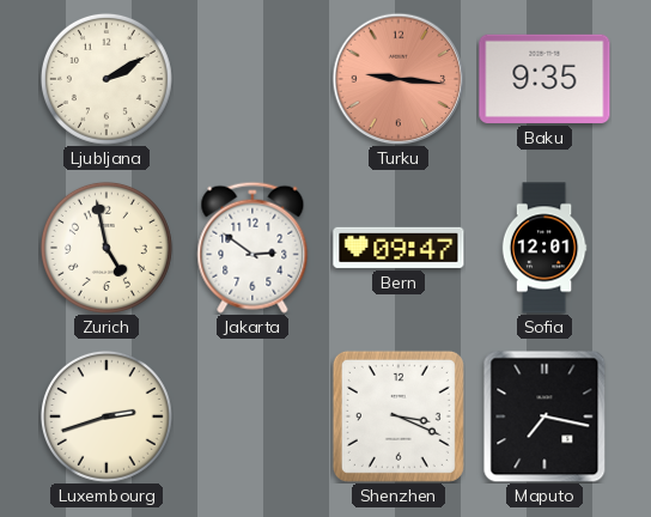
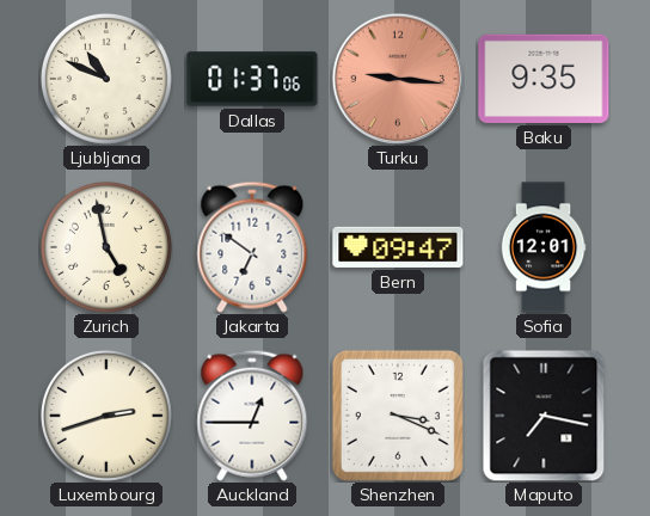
Ljubljana: 2:10 -> 10:49 (106, 79)
Dallas: none -> 01:37 (252, 79)
Jakarta: 2:51 -> 6:51 (252, 247)
Auckland: none -> 12:45 (252, 416)
